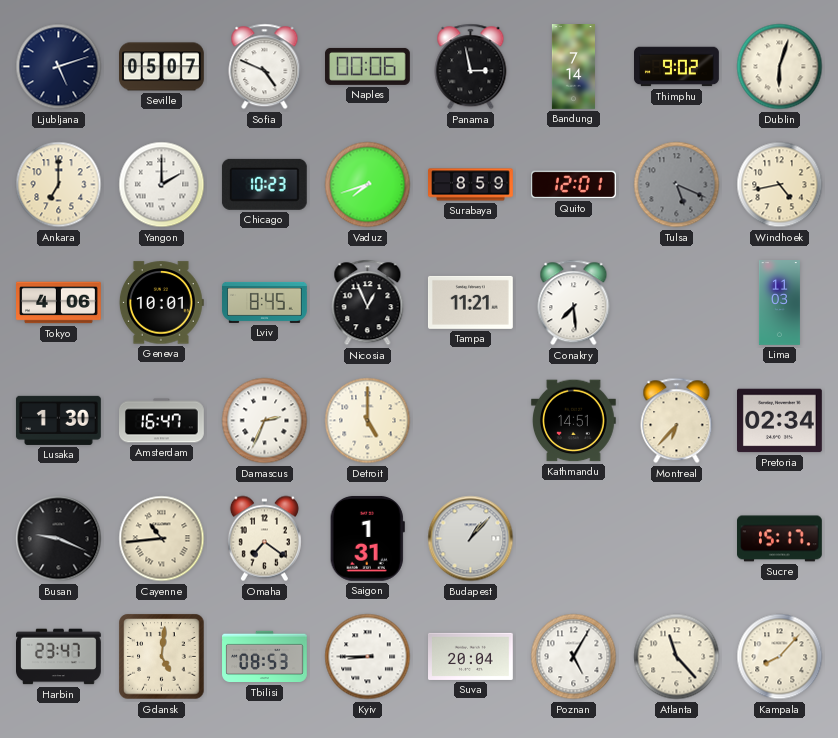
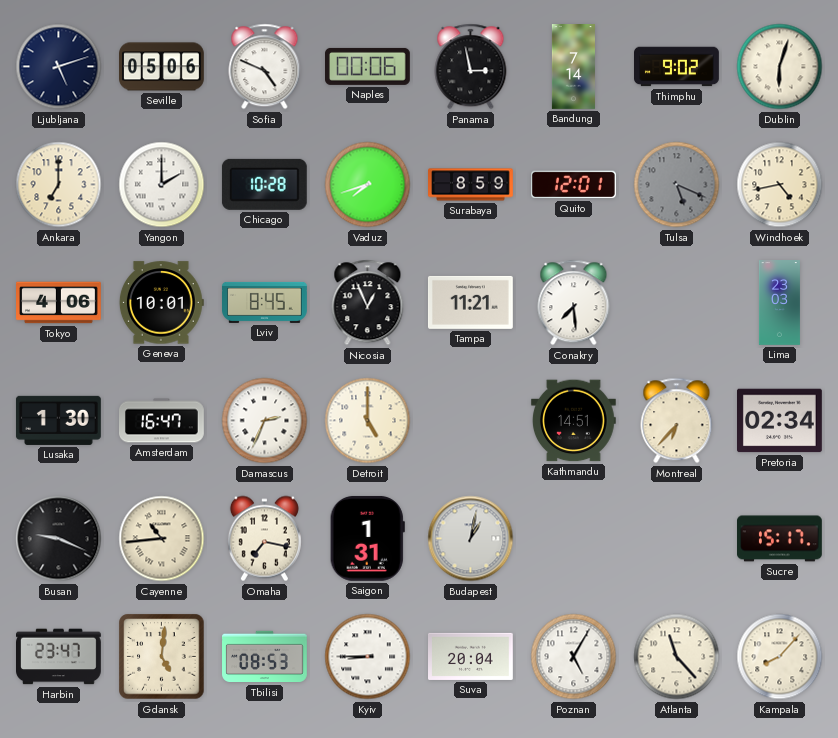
Seville: 05:07 -> 05:06 (162, 67)
Chicago: 10:23 -> 10:28 (264, 184)
Lima: 11:03 -> 23:03 (779, 303)
Omaha: 7:21 -> 7:17 (264, 539)
Budapest: 1:07 -> 1:02 (471, 539)
